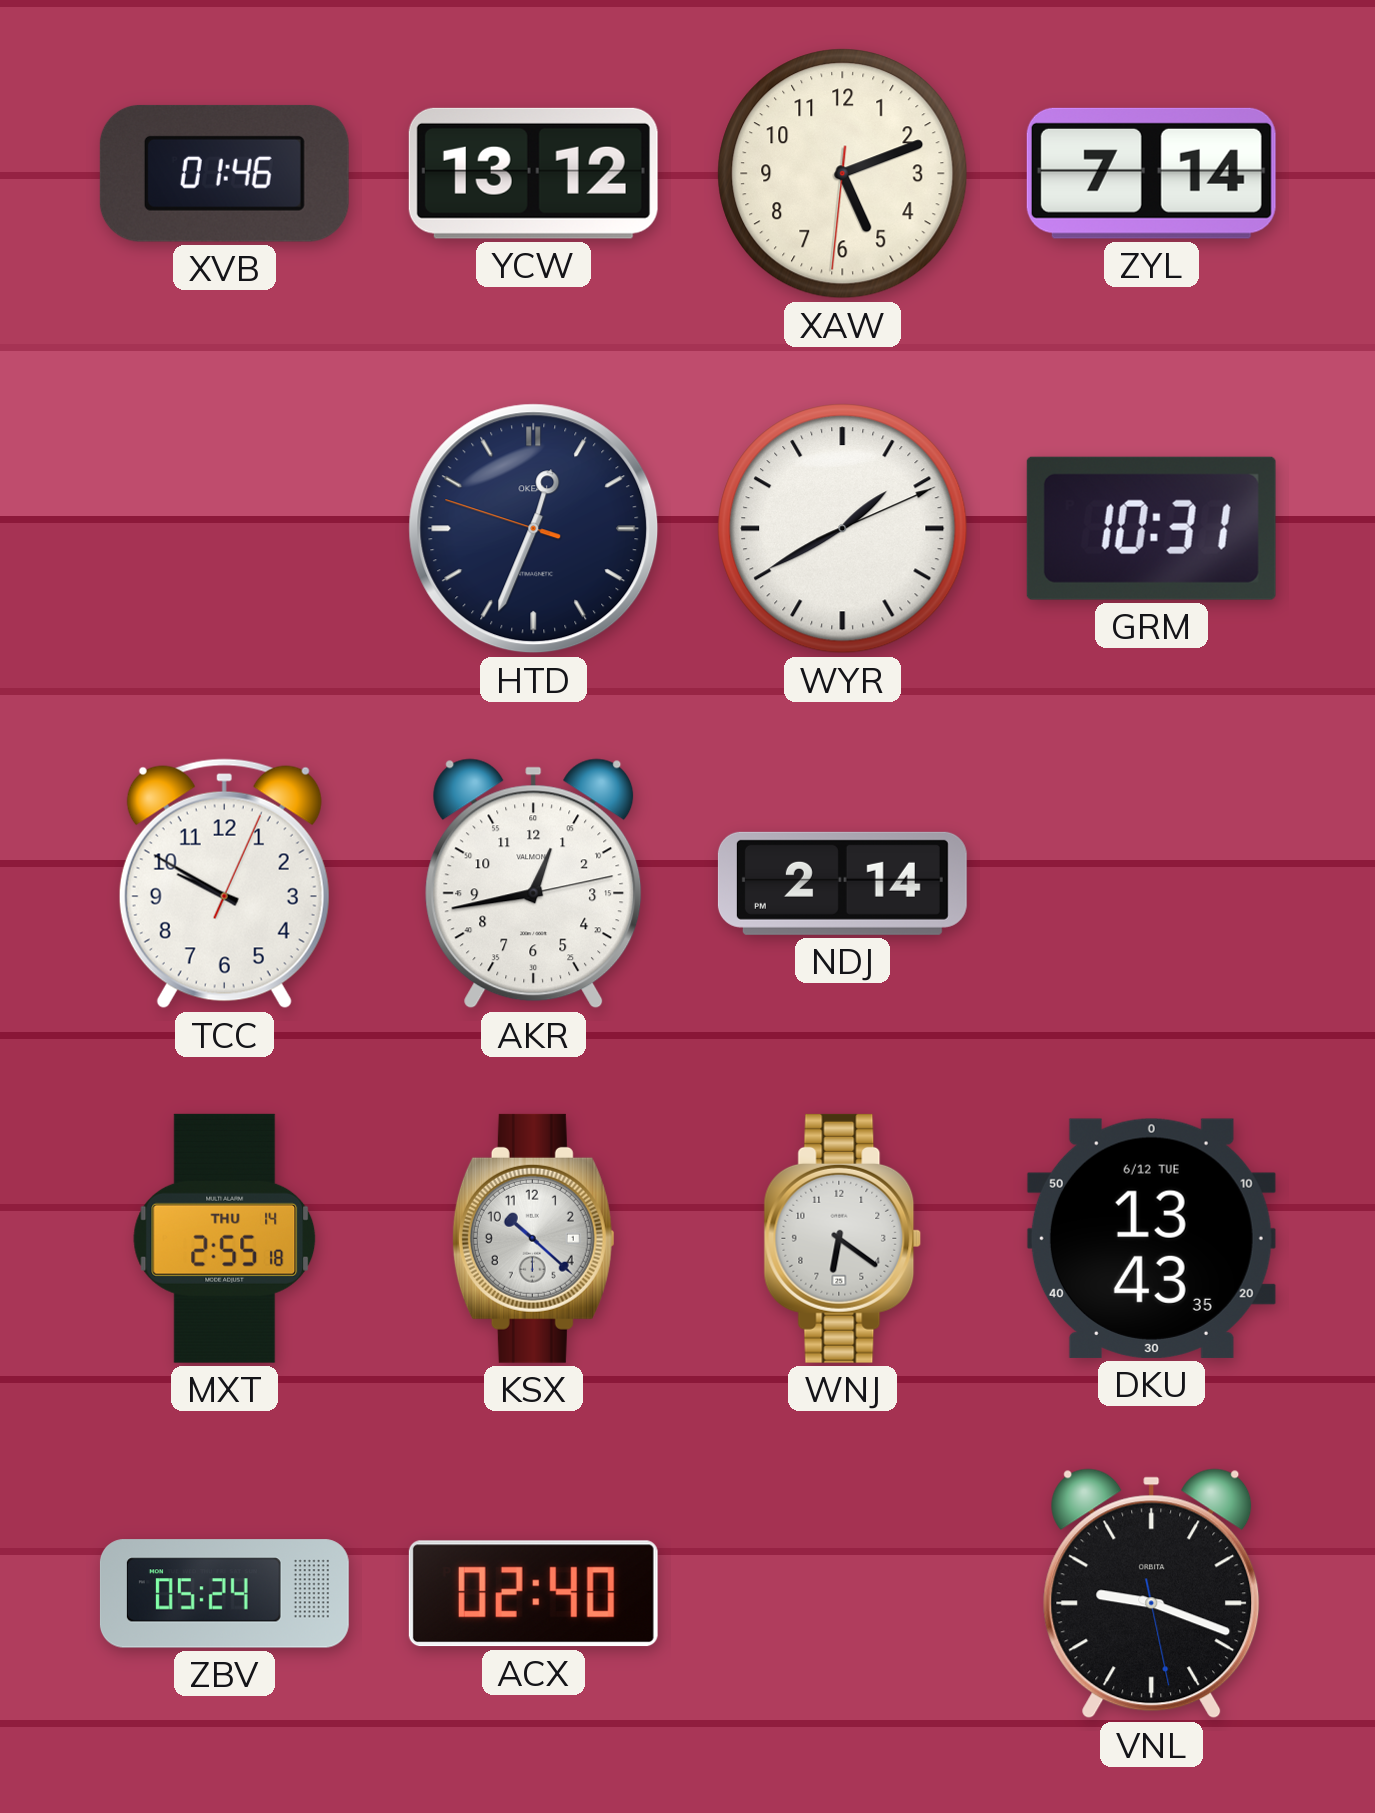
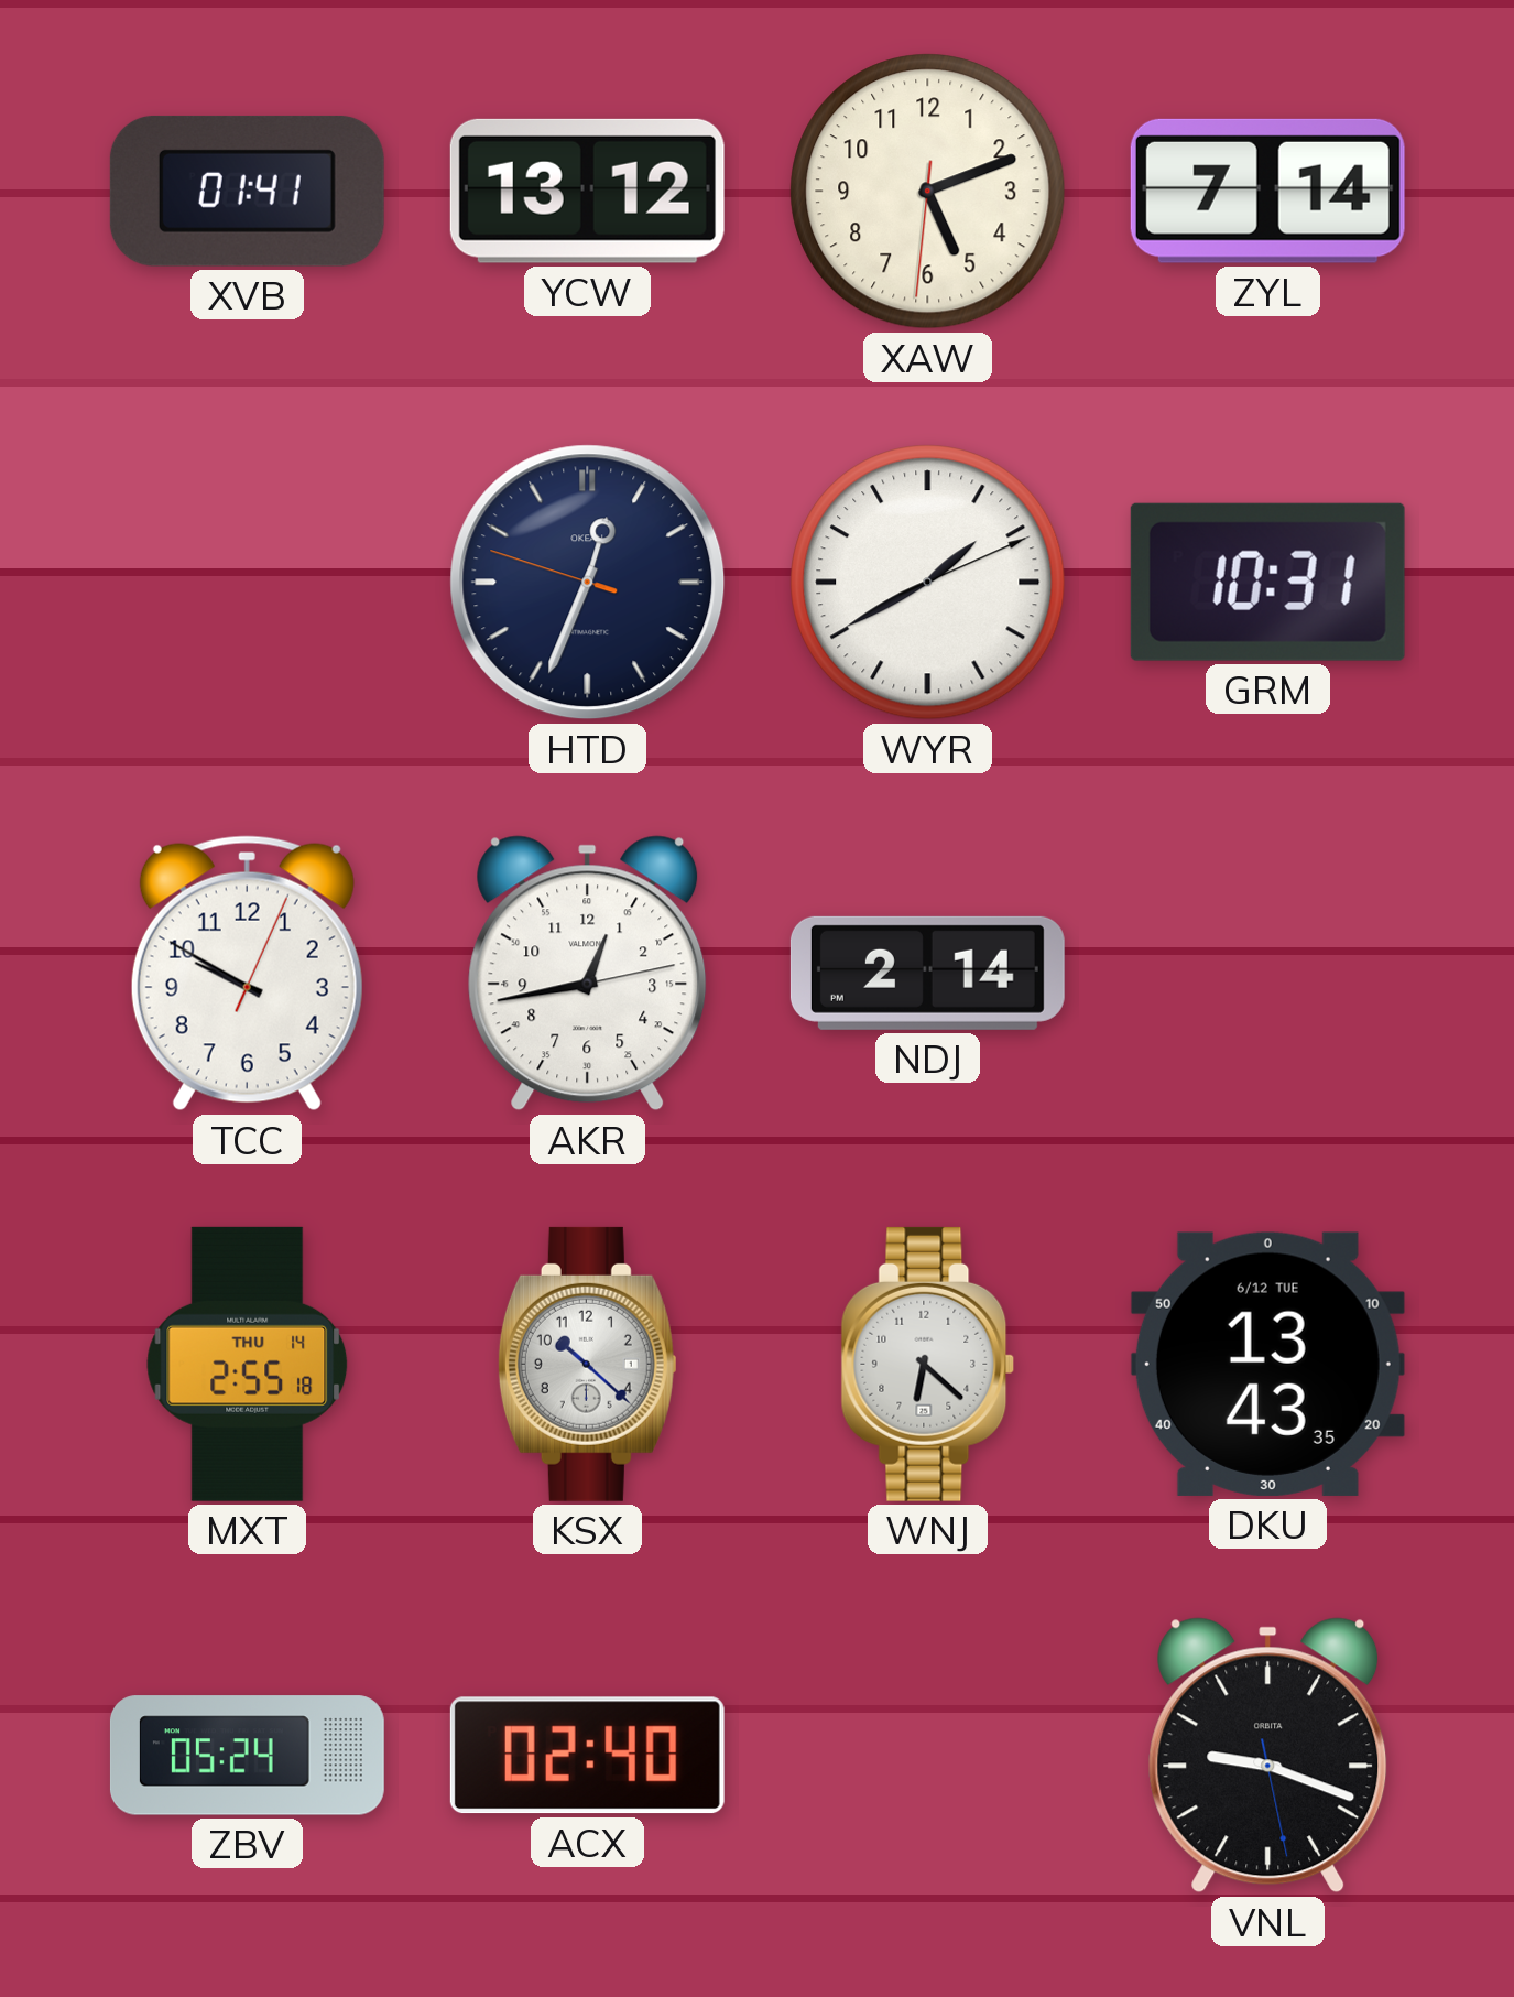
XVB: 01:46 -> 01:41 (247, 191)
WNJ: 6:21 -> 6:22 (928, 1364)
